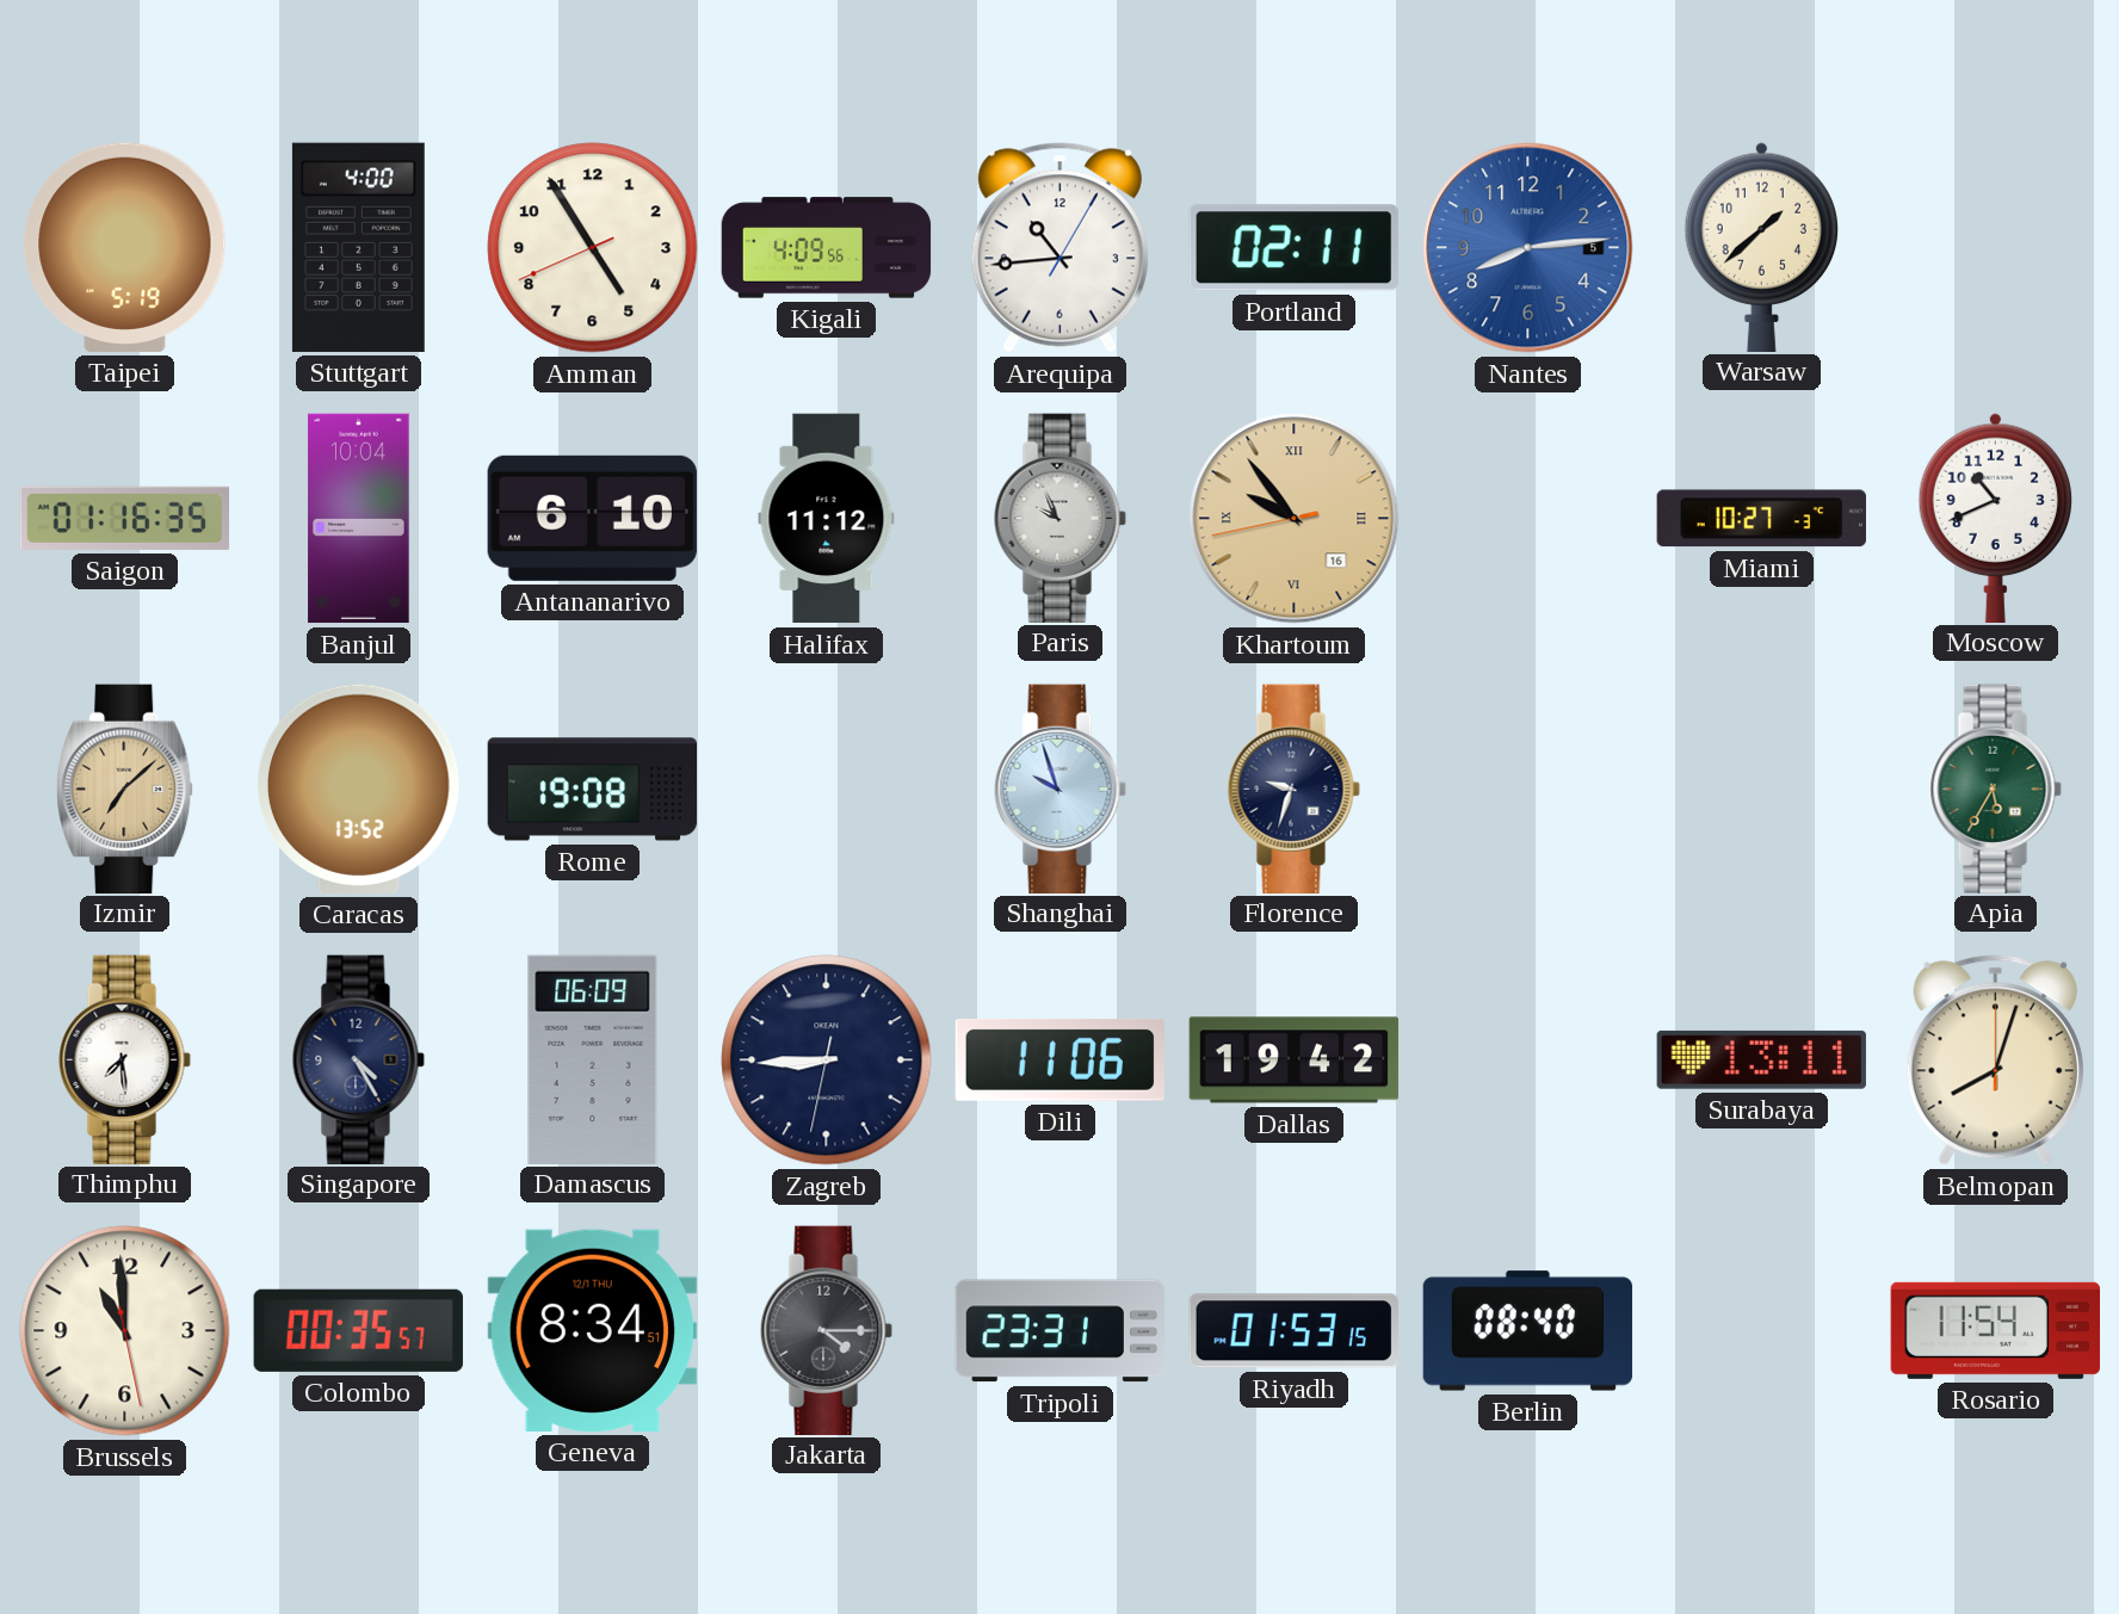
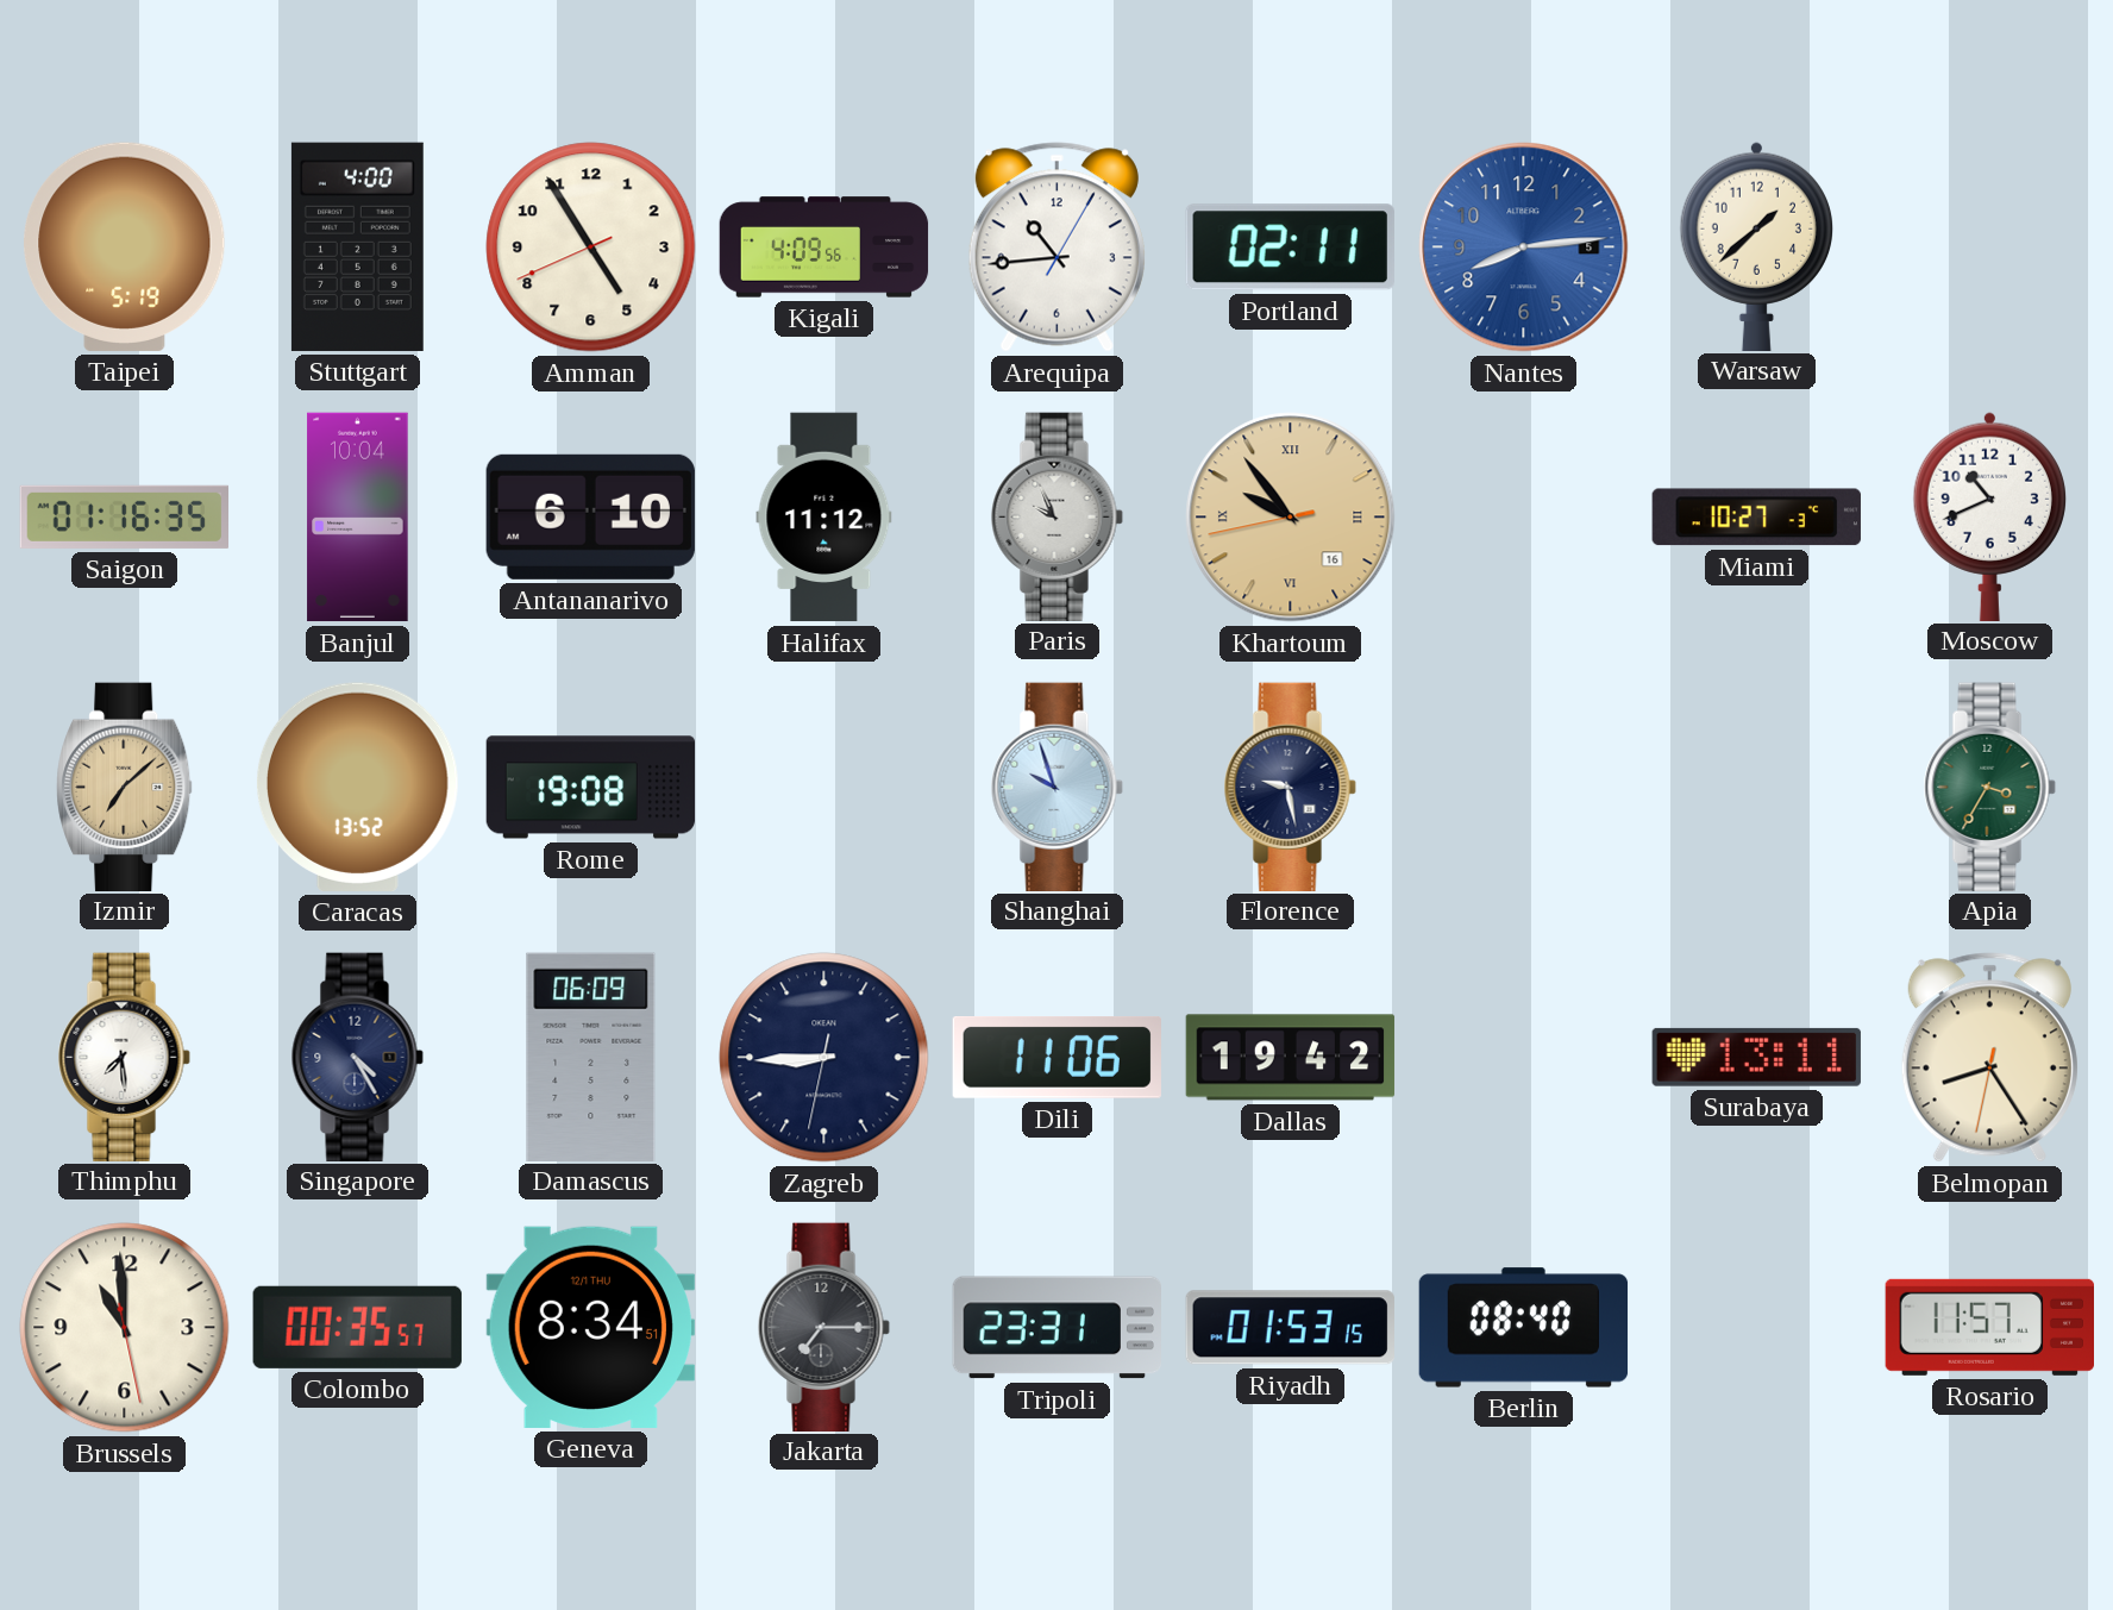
Florence: 9:33 -> 9:28 (1290, 787)
Apia: 5:35 -> 3:35 (1989, 787)
Belmopan: 8:03 -> 8:24 (1989, 1058)
Jakarta: 4:15 -> 7:15 (823, 1327)
Rosario: 11:54 -> 11:57 (1989, 1327)
